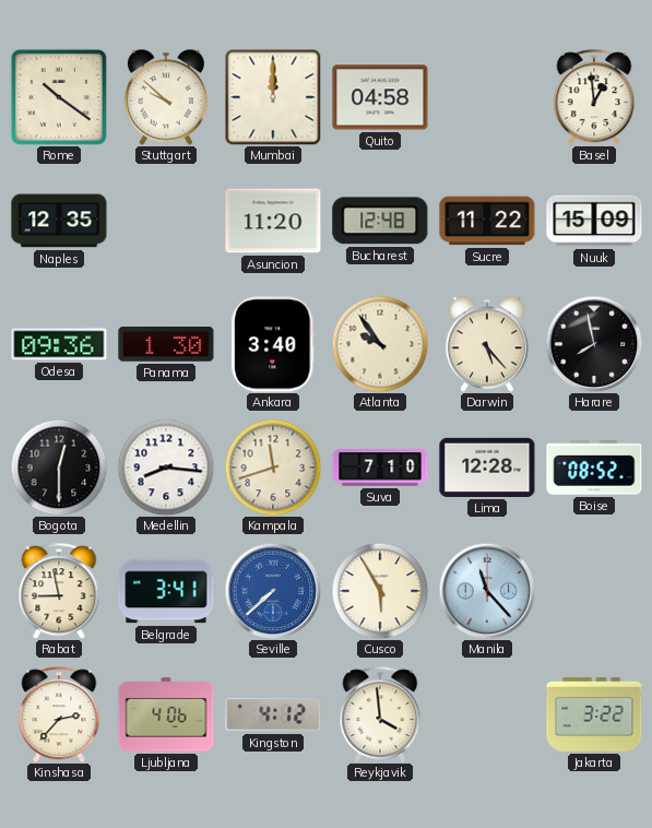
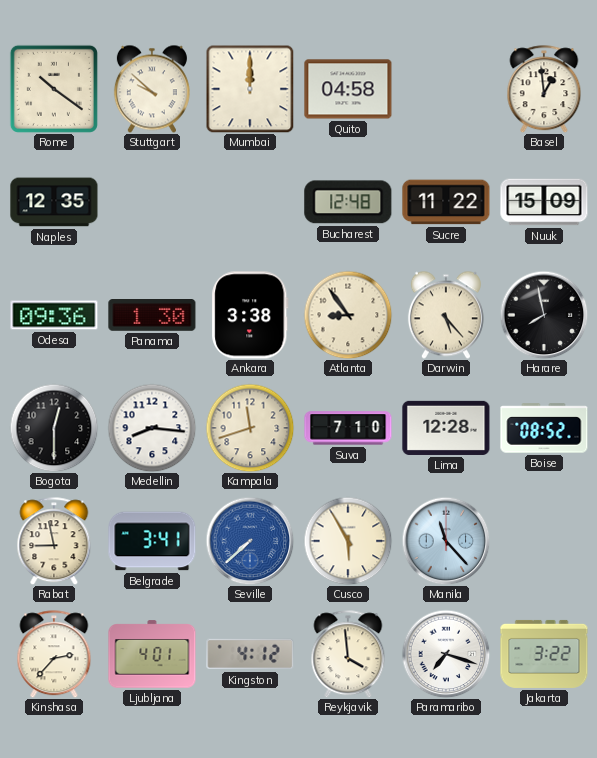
Asuncion: 11:20 -> none (273, 221)
Ankara: 3:40 -> 3:38 (250, 315)
Atlanta: 9:54 -> 8:54 (348, 315)
Ljubljana: 4:06 -> 4:01 (152, 654)
Paramaribo: none -> 7:18 (446, 654)
